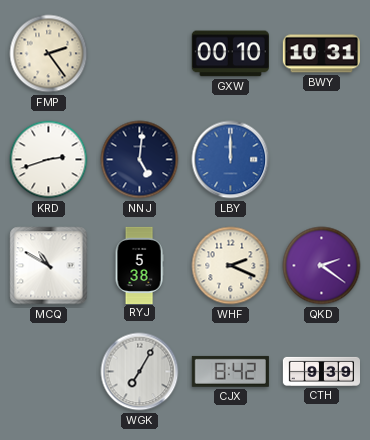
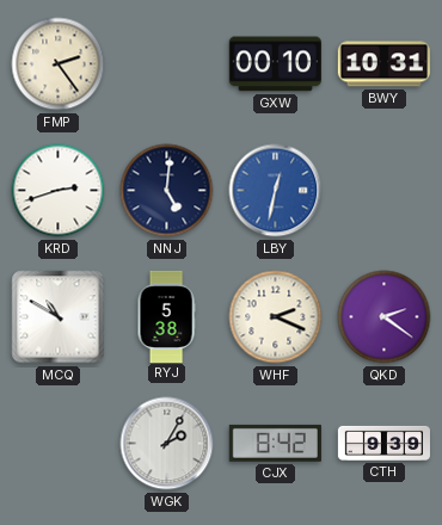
LBY: 12:00 -> 12:32 (276, 191)
WGK: 7:05 -> 2:05 (167, 444)
